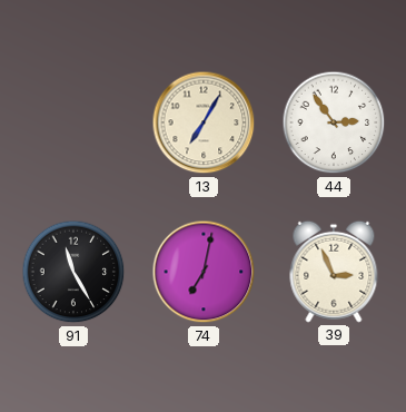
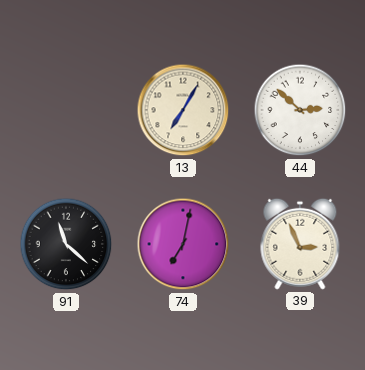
44: 2:54 -> 2:52 (300, 110)
91: 11:25 -> 11:22 (66, 244)
